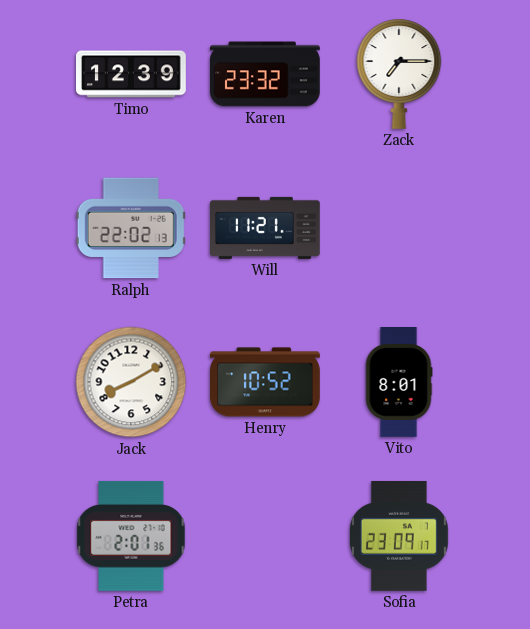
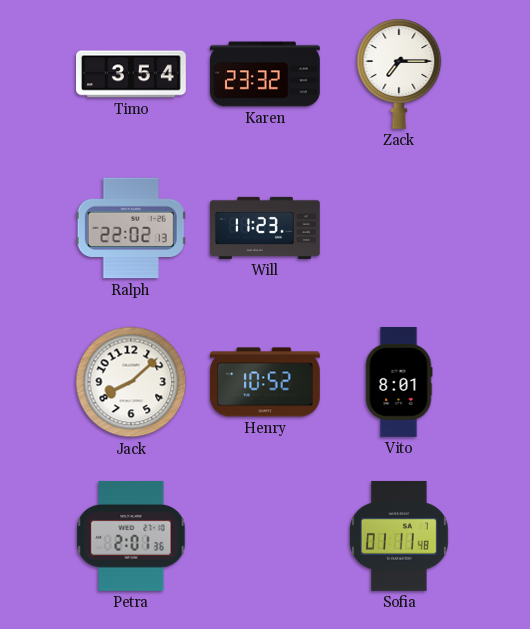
Timo: 12:39 -> 3:54 (132, 74)
Will: 11:21 -> 11:23 (266, 228)
Jack: 8:10 -> 8:08 (131, 382)
Sofia: 23:09 -> 01:11 (399, 536)
